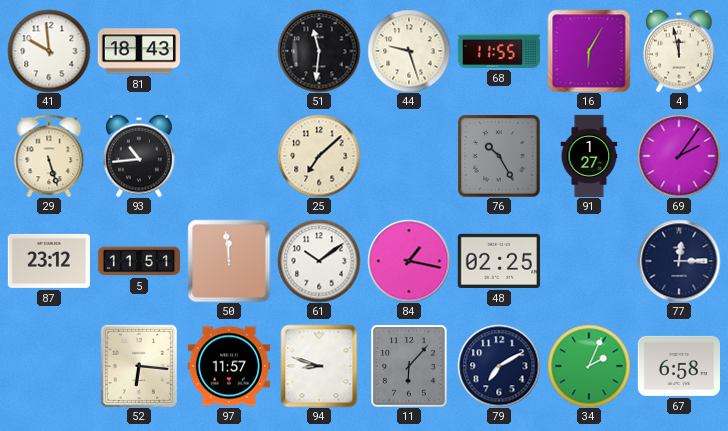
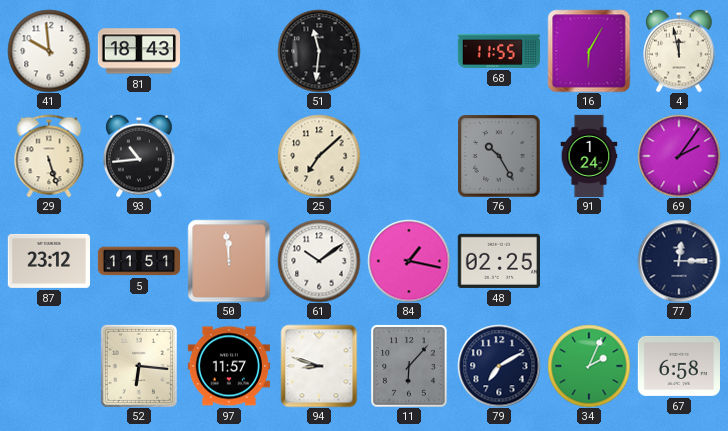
44: 9:27 -> none (409, 51)
91: 1:27 -> 1:24 (589, 156)
